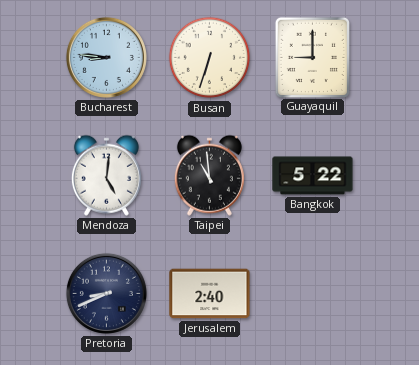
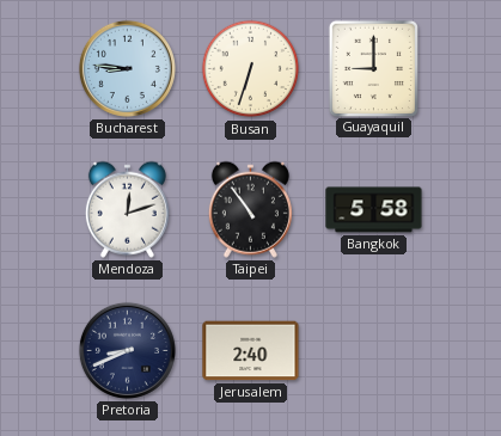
Mendoza: 5:01 -> 12:12 (127, 209)
Taipei: 10:59 -> 10:54 (250, 209)
Bangkok: 5:22 -> 5:58 (374, 210)
